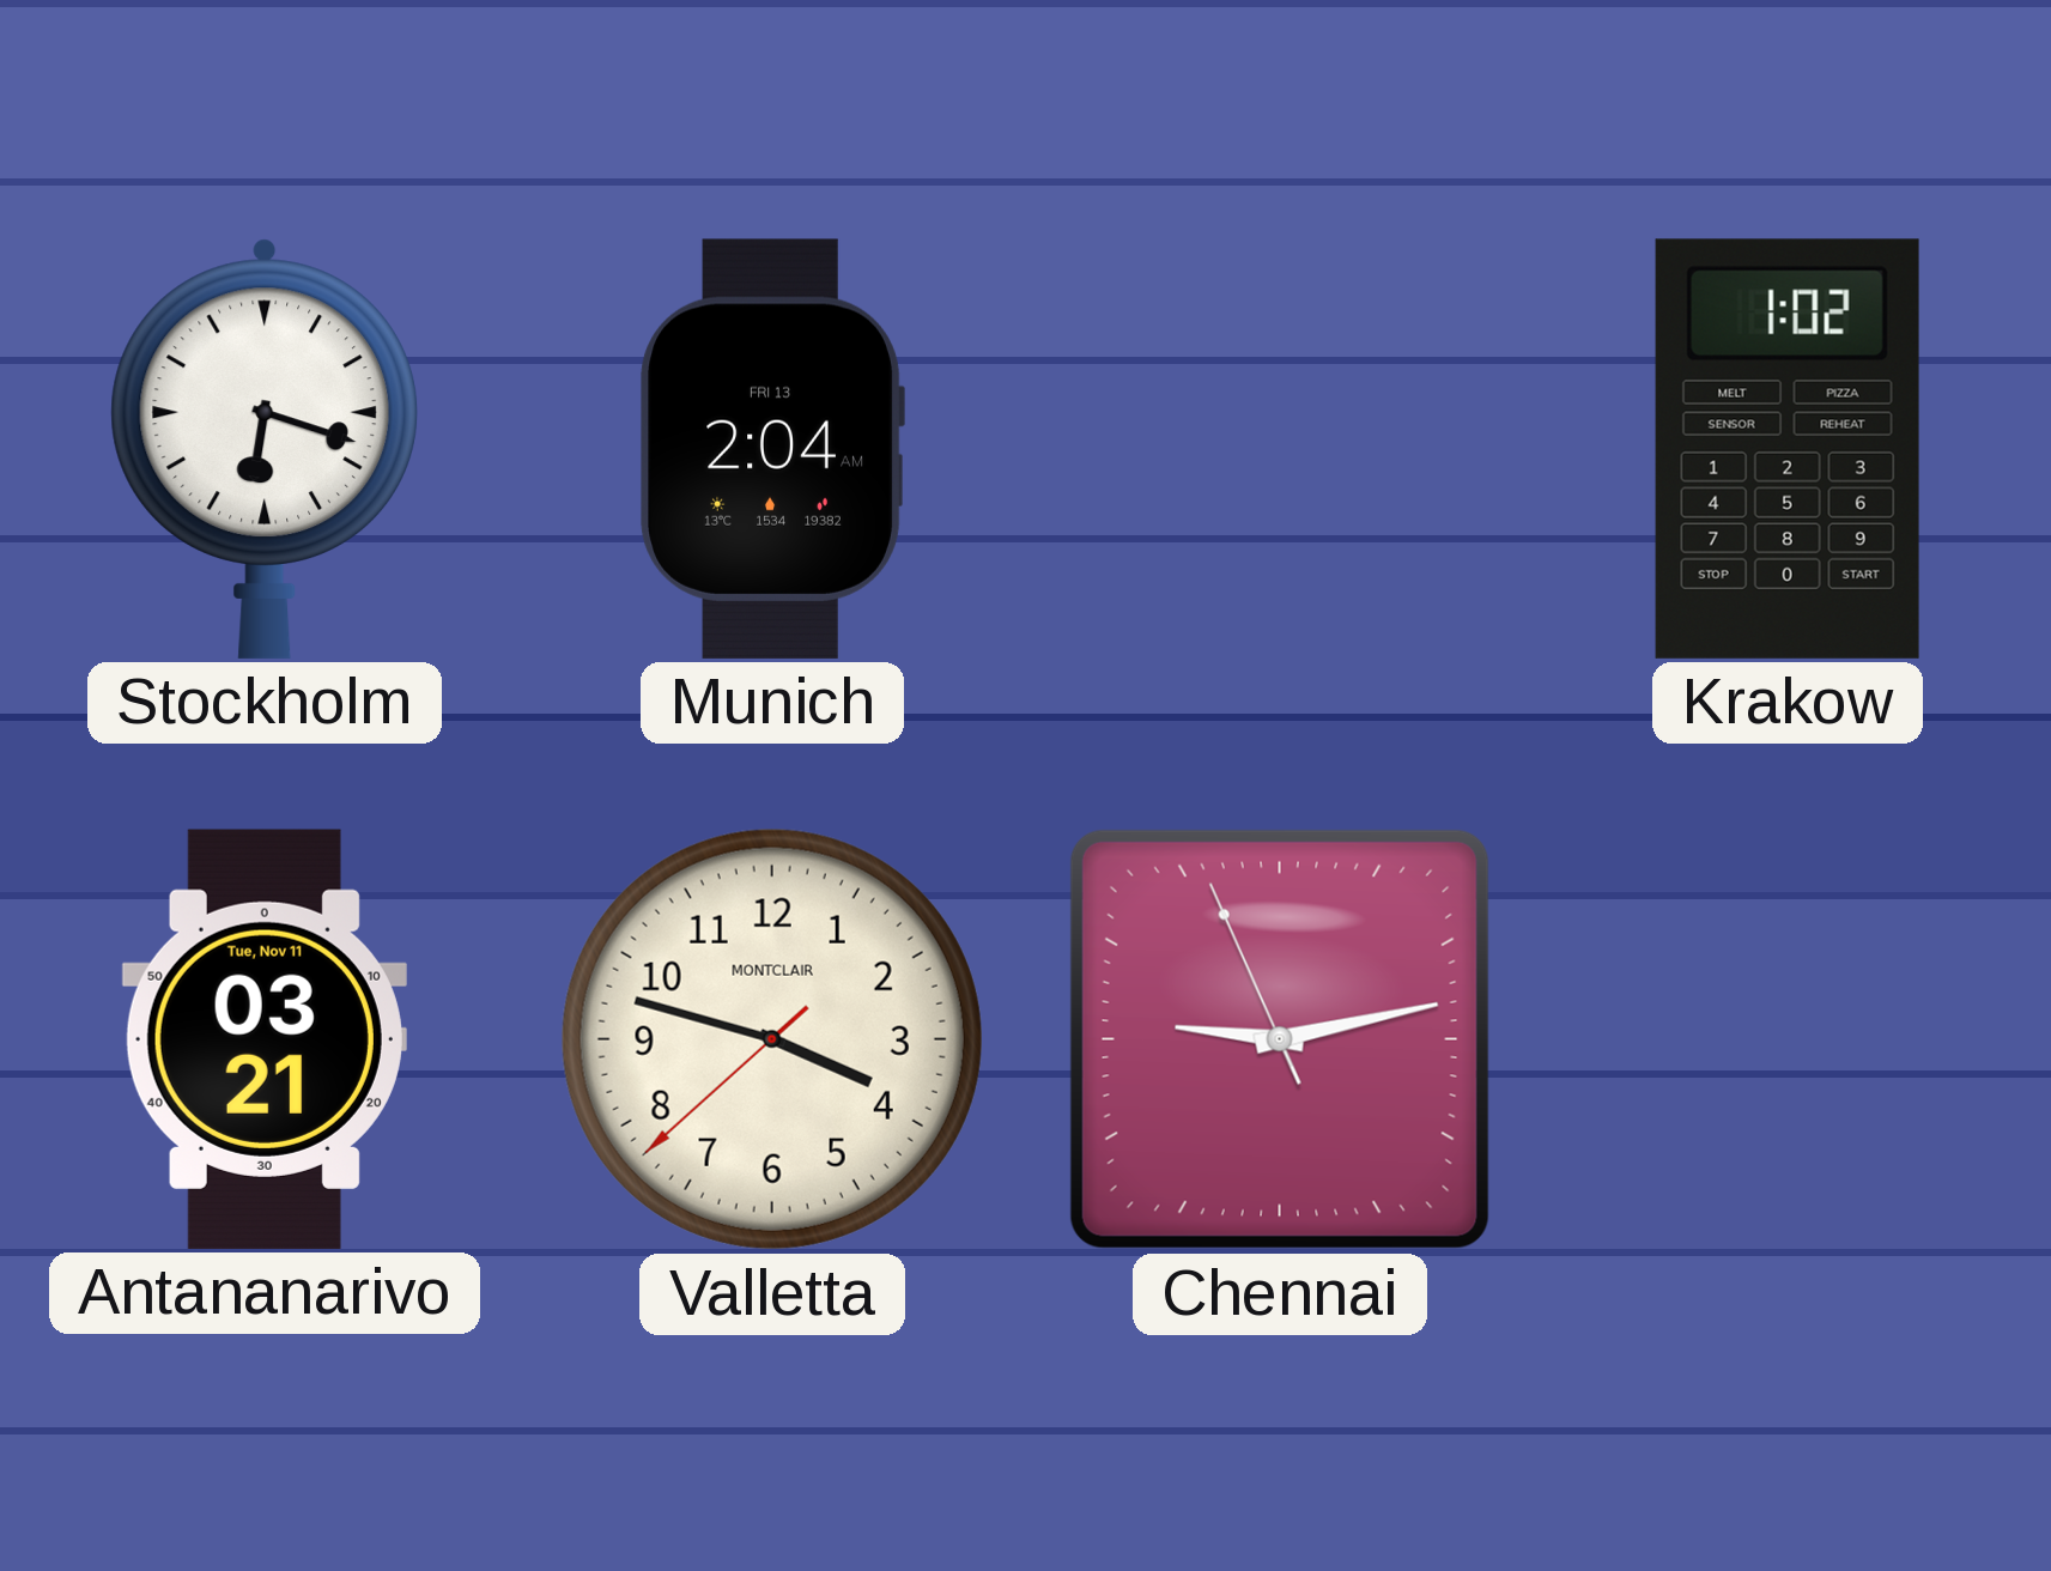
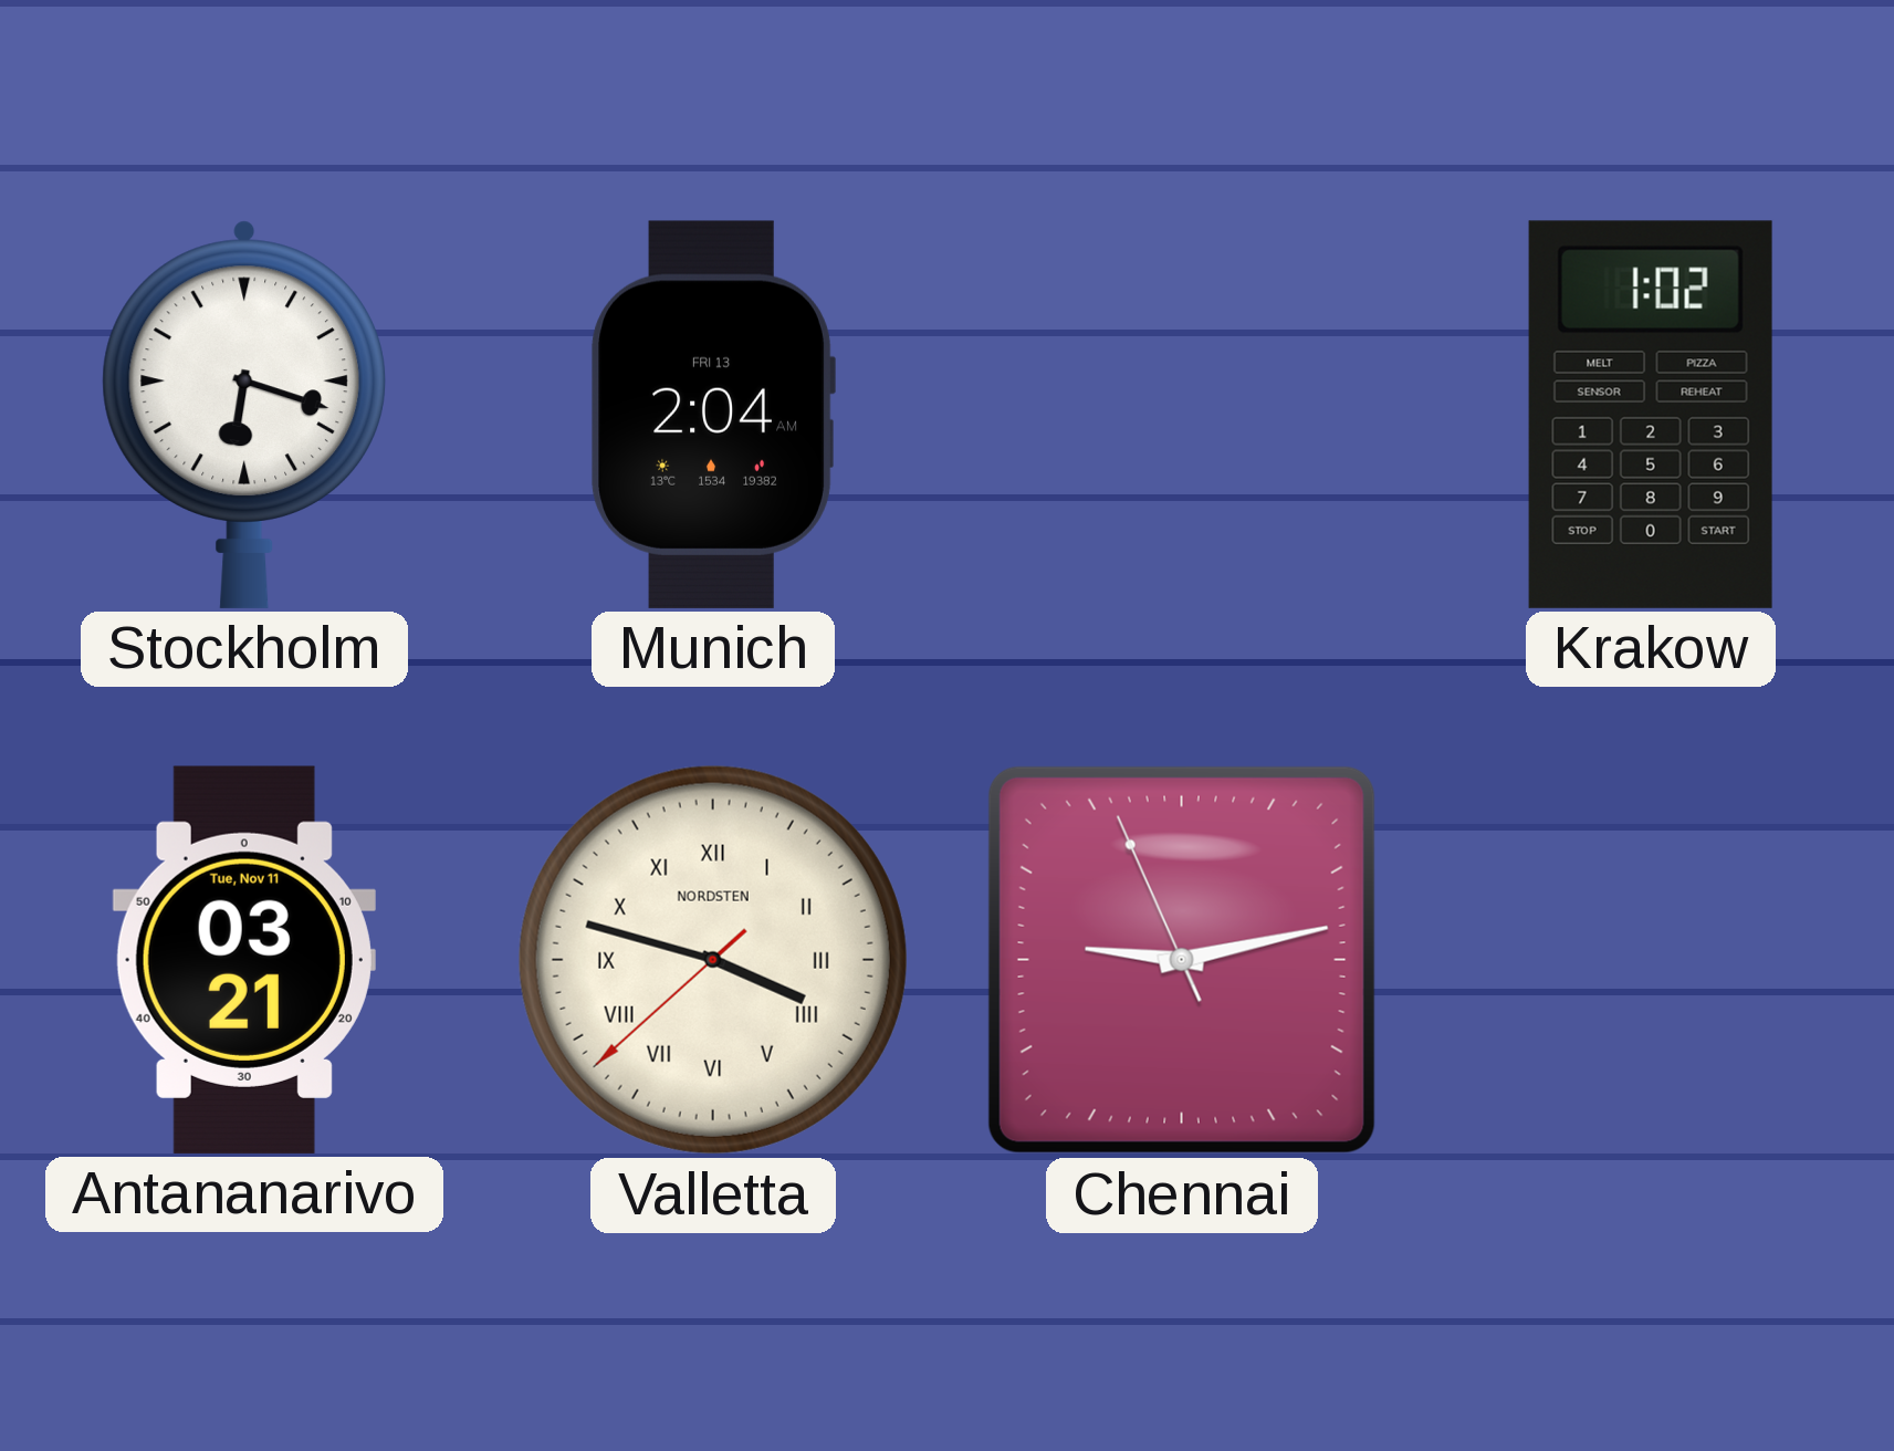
Valletta numerals: Arabic -> Roman (713, 960)
Valletta brand: MONTCLAIR -> NORDSTEN (713, 960)
